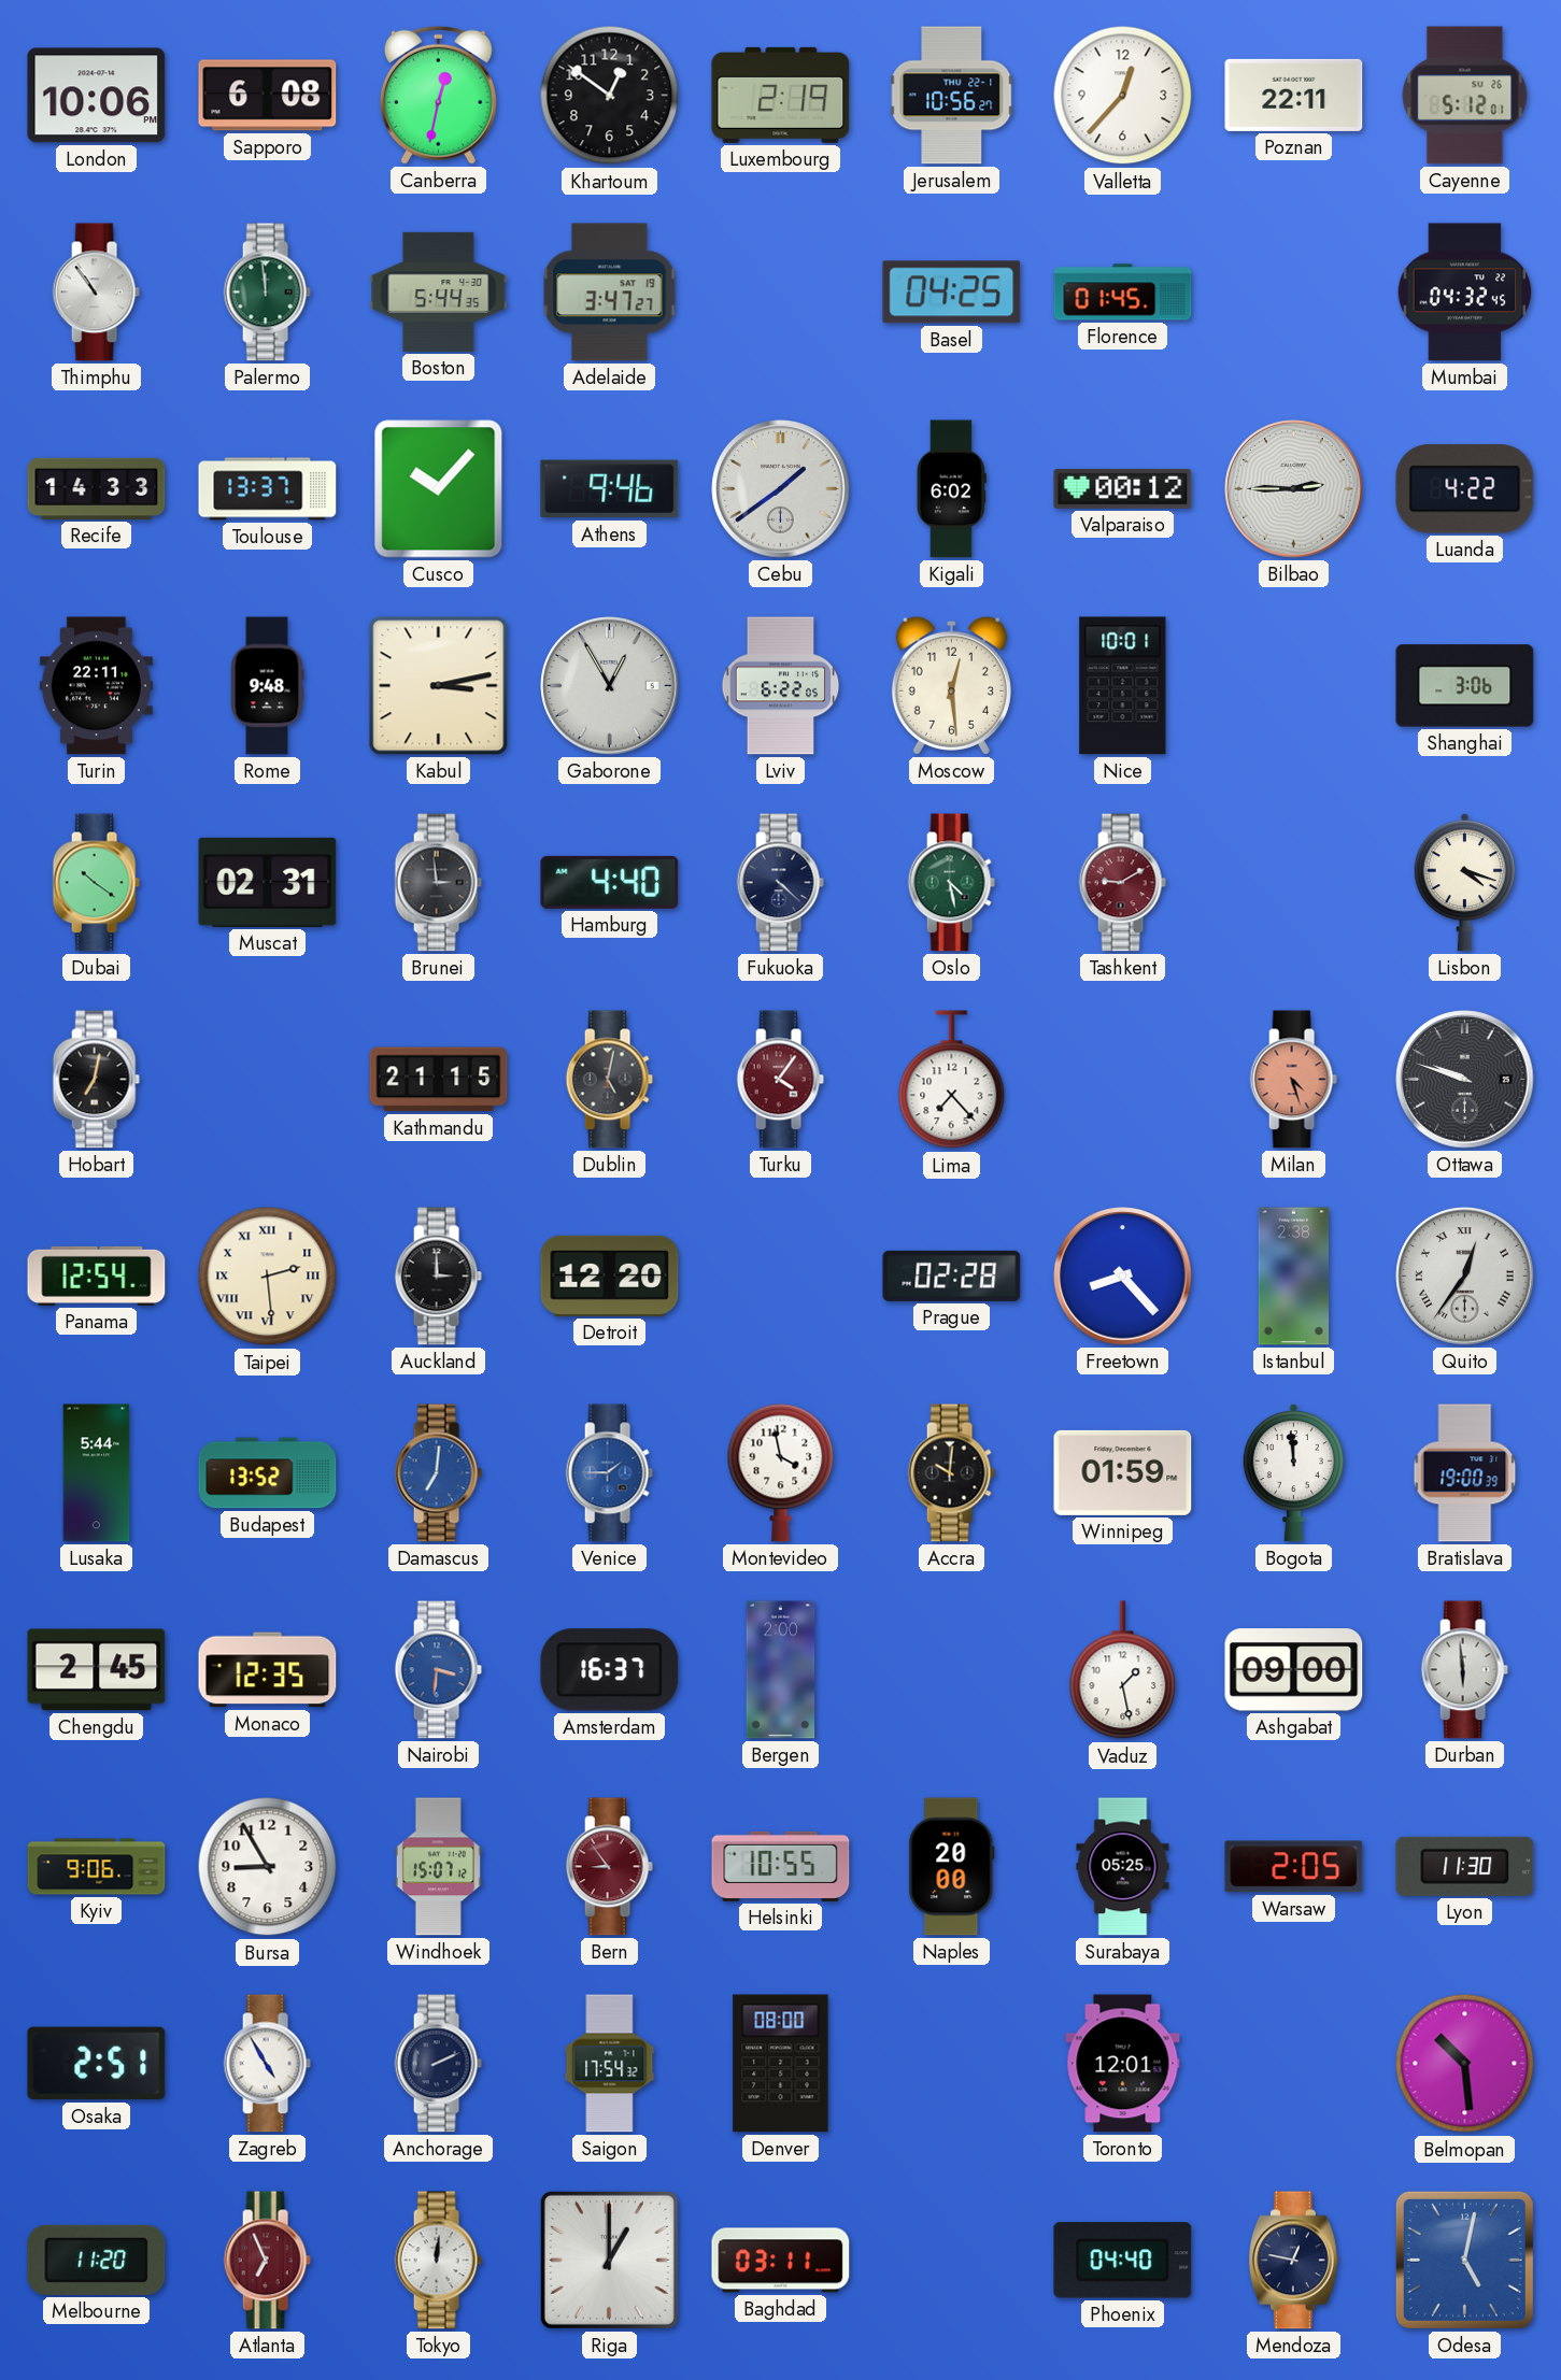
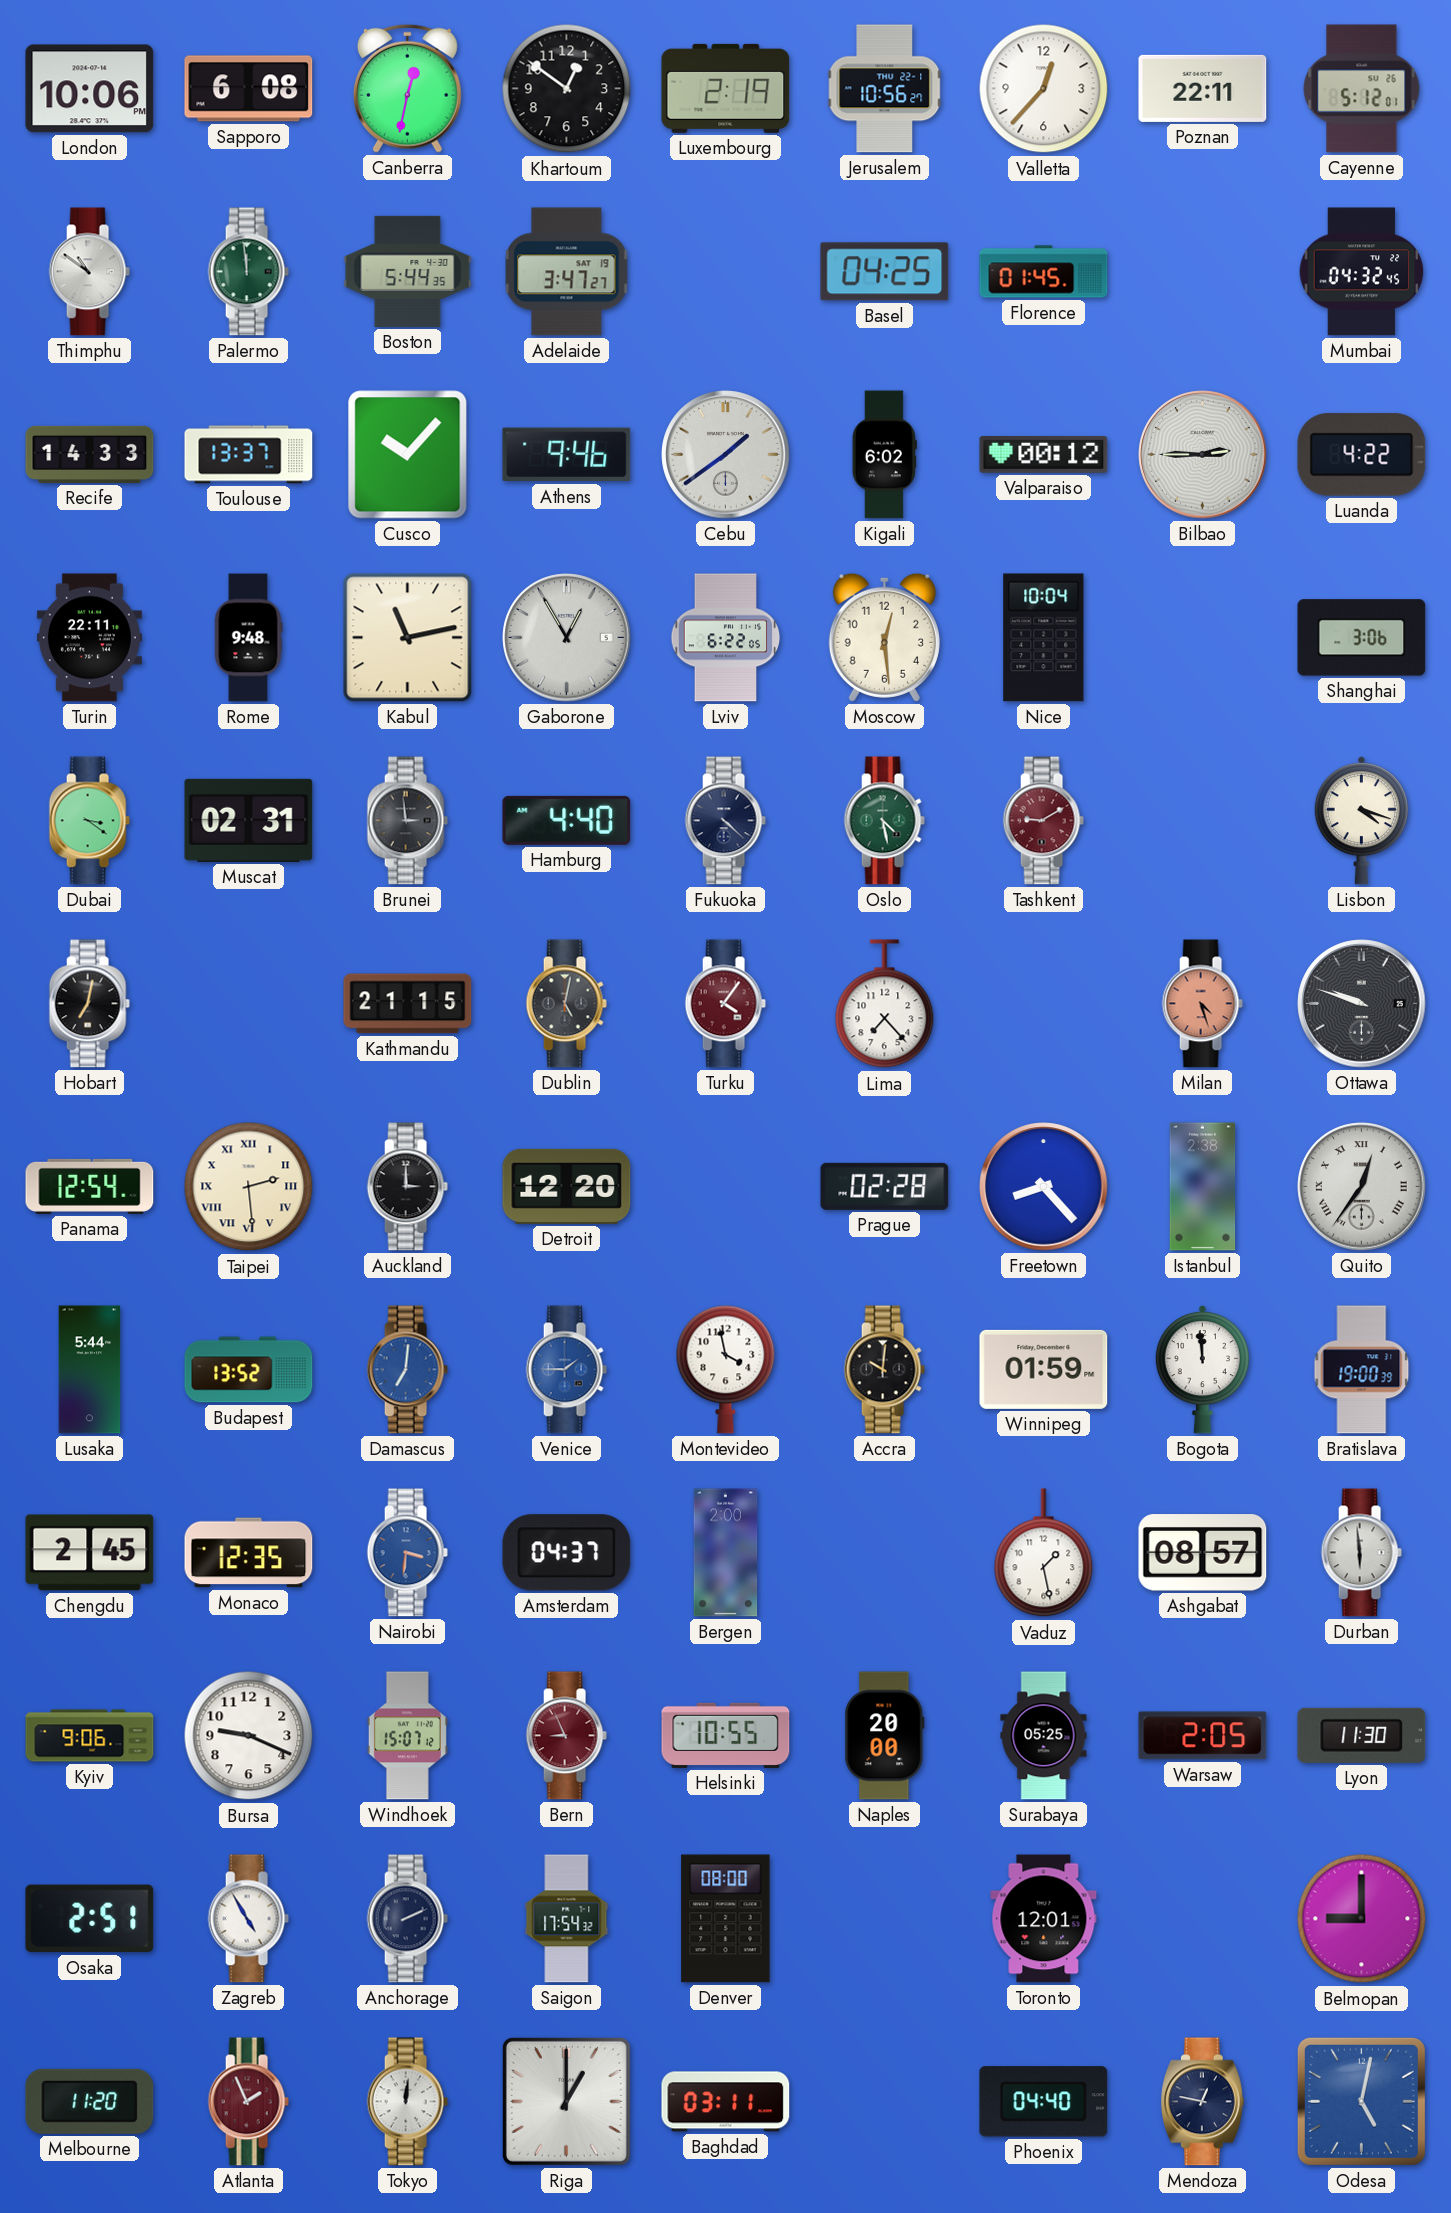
Thimphu: 10:54 -> 10:51 (89, 272)
Kabul: 3:13 -> 11:13 (408, 638)
Nice: 10:01 -> 10:04 (1044, 638)
Dubai: 10:21 -> 3:21 (89, 821)
Amsterdam: 16:37 -> 04:37 (567, 1553)
Ashgabat: 09:00 -> 08:57 (1203, 1553)
Bursa: 8:55 -> 9:19 (249, 1736)
Bern: 8:54 -> 8:56 (566, 1736)
Belmopan: 10:29 -> 9:00 (1362, 1919)
Atlanta: 6:56 -> 1:56 (248, 2102)
